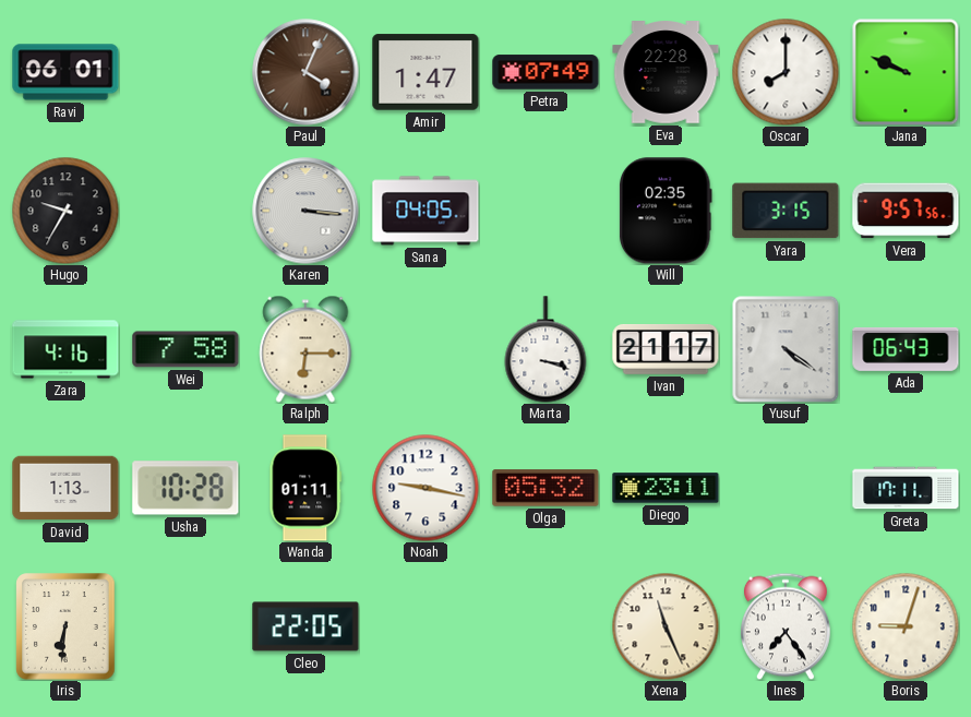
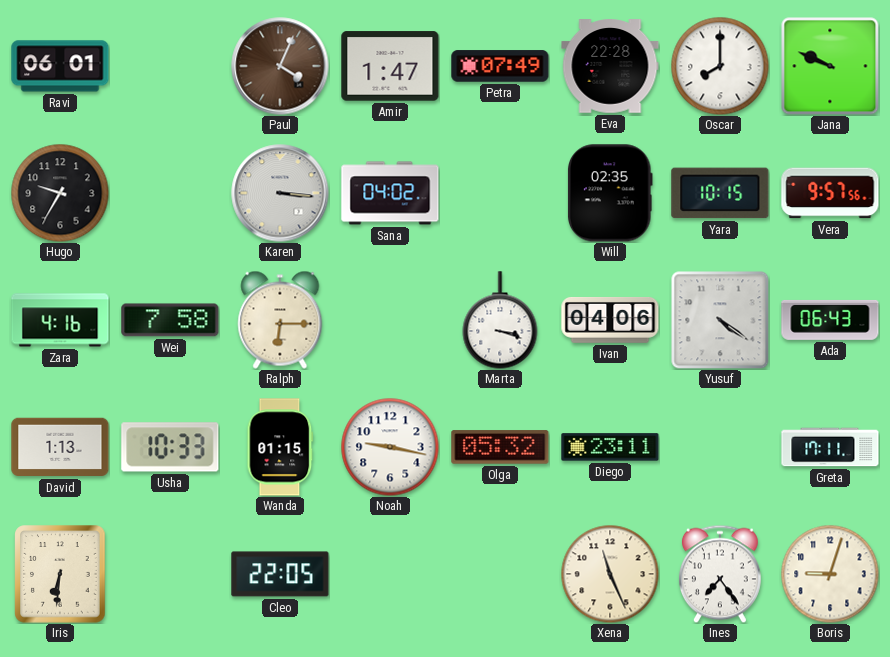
Sana: 04:05 -> 04:02 (390, 193)
Yara: 3:15 -> 10:15 (720, 193)
Ivan: 21:17 -> 04:06 (610, 320)
Usha: 10:28 -> 10:33 (170, 447)
Wanda: 01:11 -> 01:15 (280, 447)
